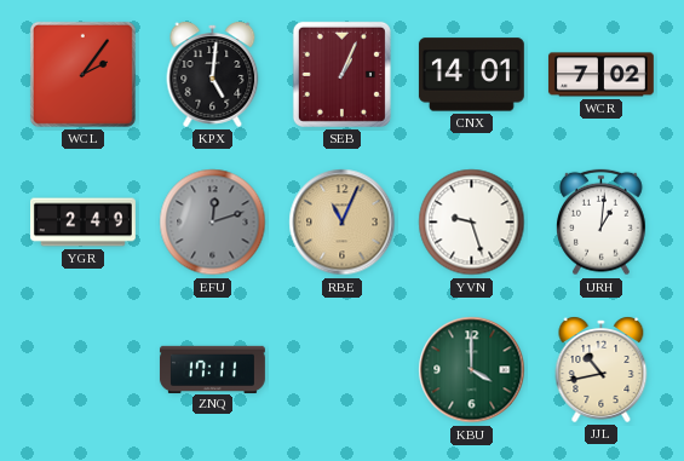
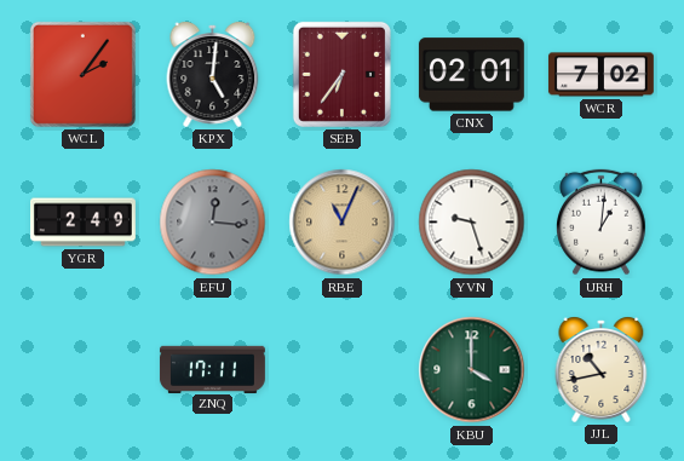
SEB: 1:04 -> 6:36 (341, 74)
CNX: 14:01 -> 02:01 (471, 75)
EFU: 12:12 -> 12:16 (213, 223)
